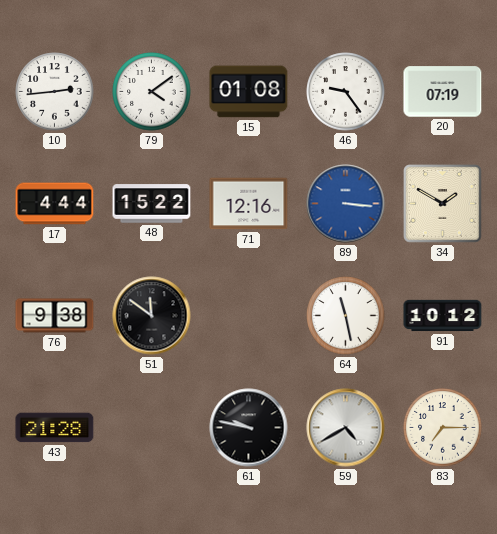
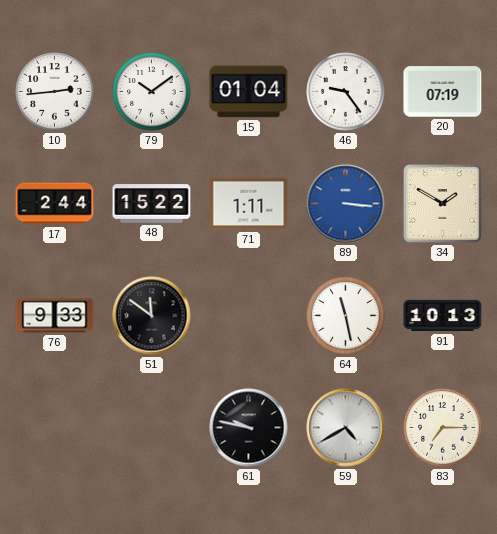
79: 4:09 -> 10:09 (152, 92)
15: 01:08 -> 01:04 (249, 92)
17: 4:44 -> 2:44 (55, 204)
71: 12:16 -> 1:11 (249, 204)
76: 9:38 -> 9:33 (55, 316)
91: 10:12 -> 10:13 (443, 316)
43: 21:28 -> none (55, 428)
